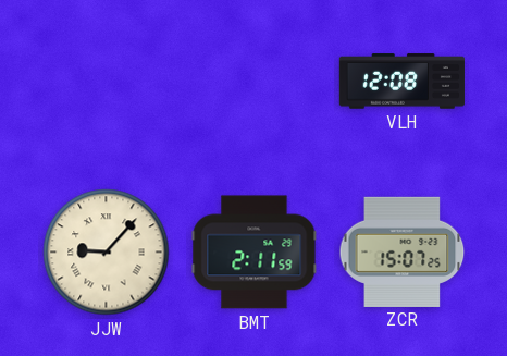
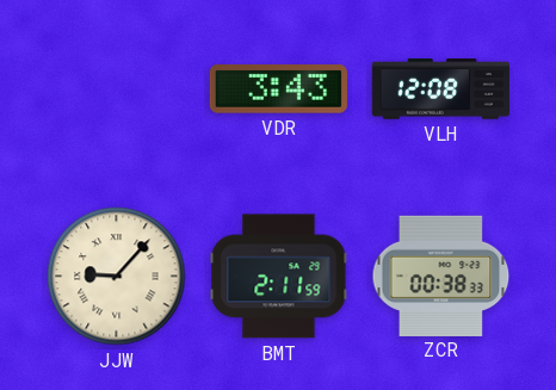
VDR: none -> 3:43 (278, 89)
ZCR: 15:07 -> 00:38 (441, 276)
